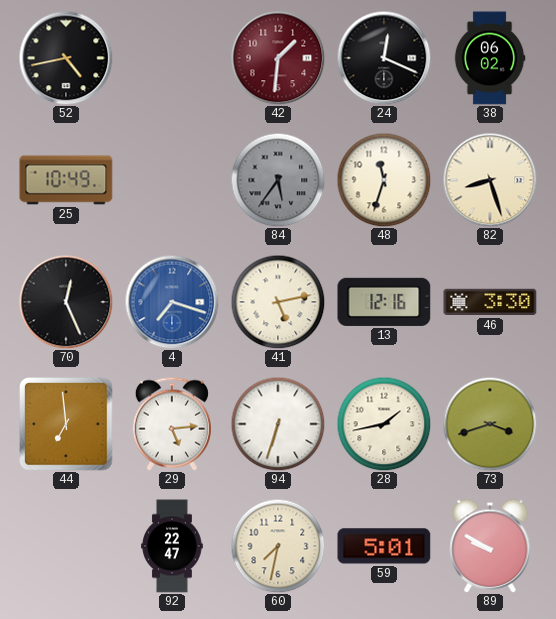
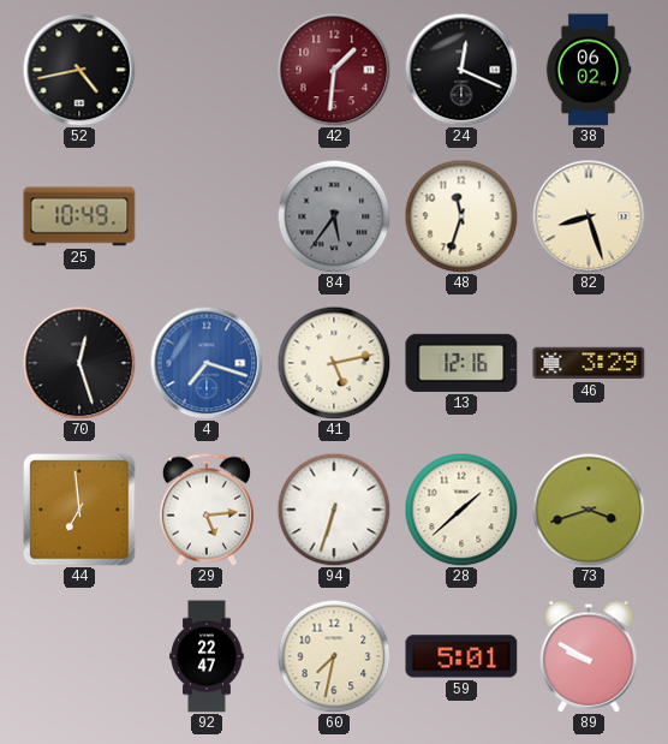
70: 12:26 -> 12:27 (79, 363)
46: 3:30 -> 3:29 (589, 363)
28: 1:43 -> 1:38 (461, 510)
